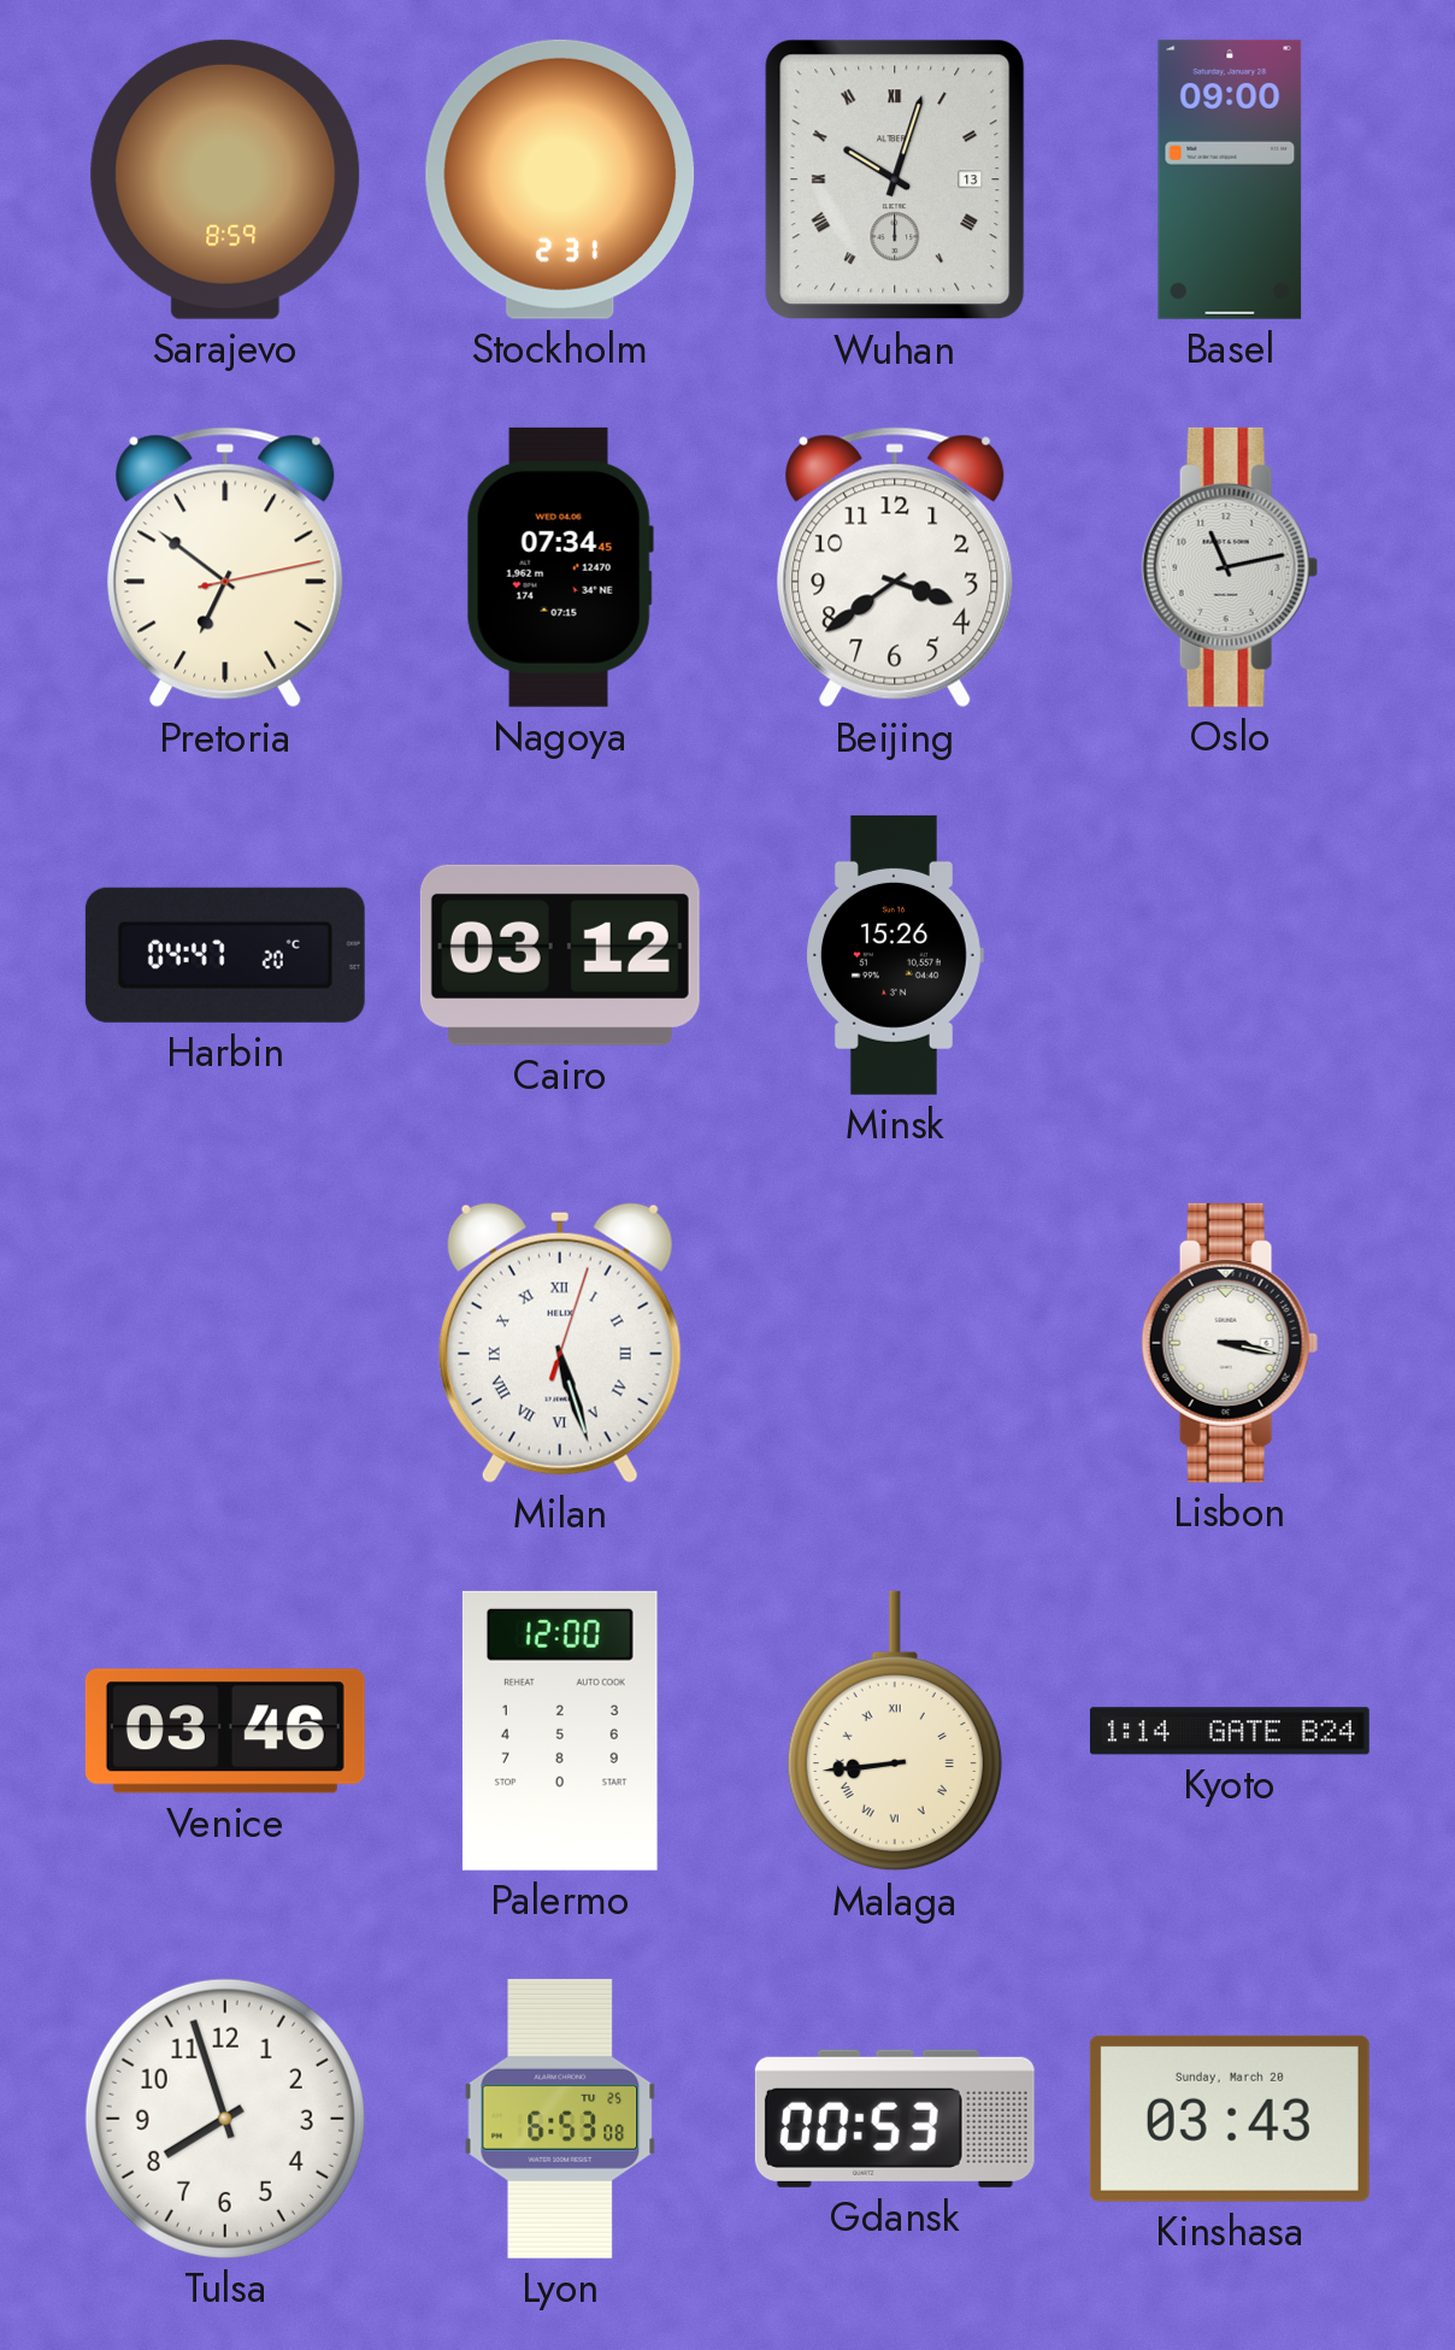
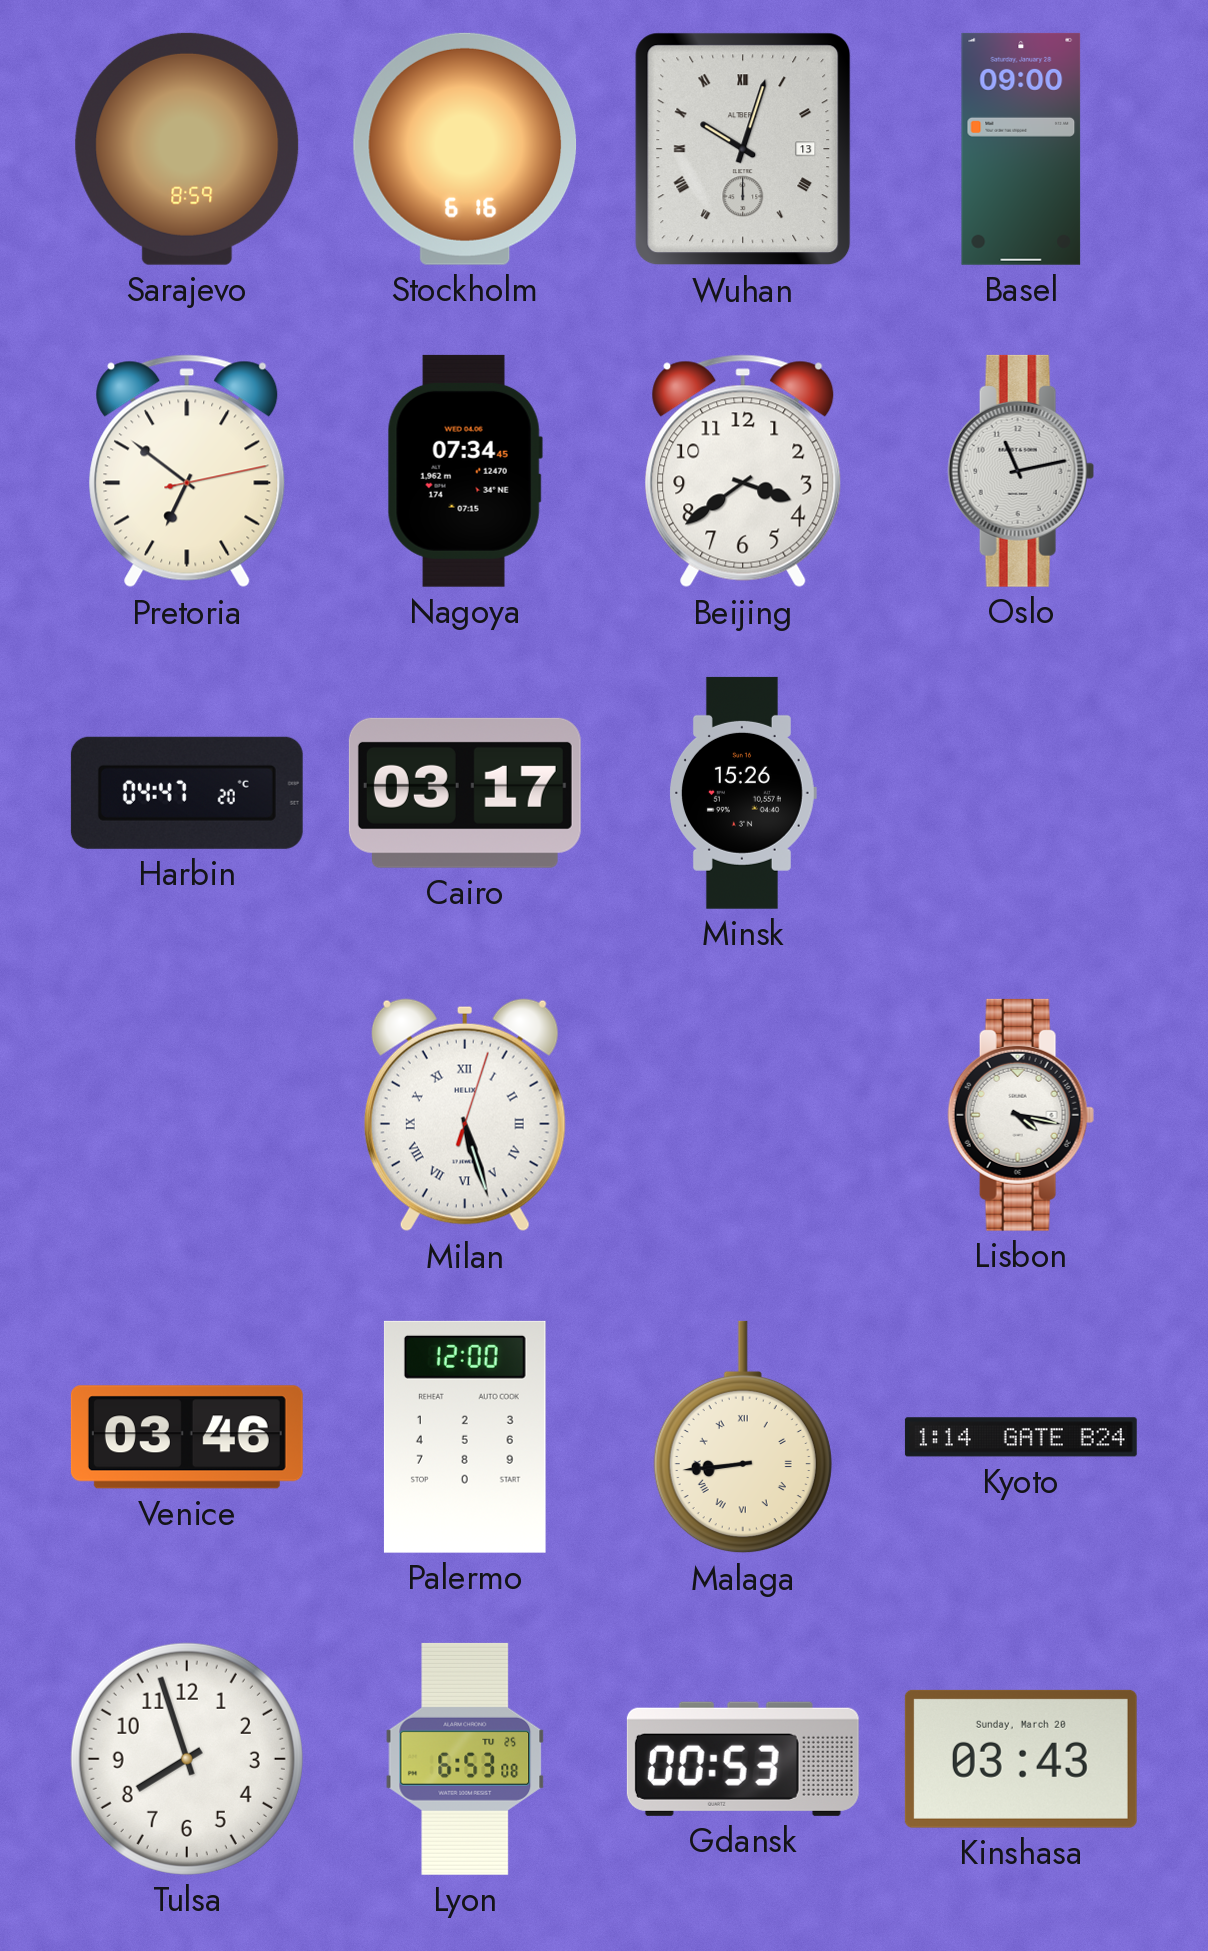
Stockholm: 2:31 -> 6:16 (465, 149)
Cairo: 03:12 -> 03:17 (465, 793)
Lisbon: 3:17 -> 4:17 (1021, 1115)
